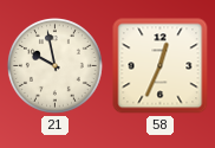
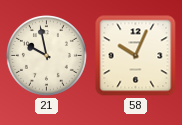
58: 12:34 -> 10:04 (136, 56)
